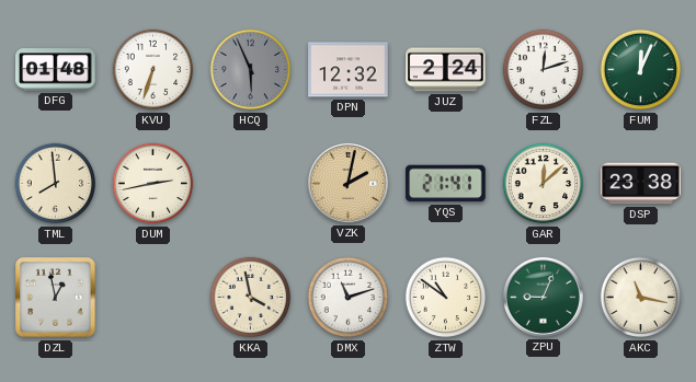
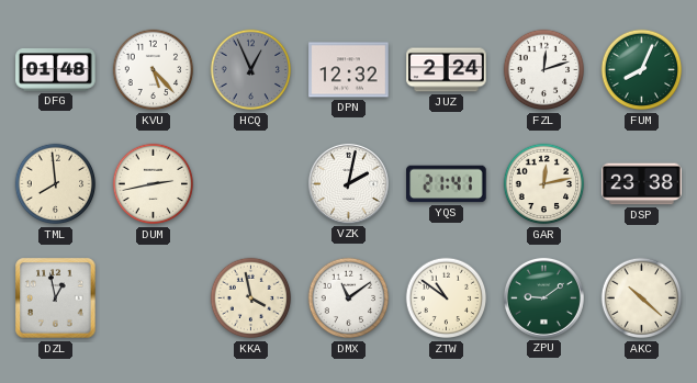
KVU: 6:33 -> 5:23 (154, 70)
HCQ: 5:56 -> 12:56 (251, 70)
FUM: 12:04 -> 8:04 (642, 70)
VZK dial: champagne -> white (348, 183)
GAR: 12:08 -> 12:13 (544, 184)
DMX: 11:12 -> 11:09 (349, 298)
ZPU: 9:04 -> 9:09 (543, 297)
AKC: 11:17 -> 10:22 (642, 298)
